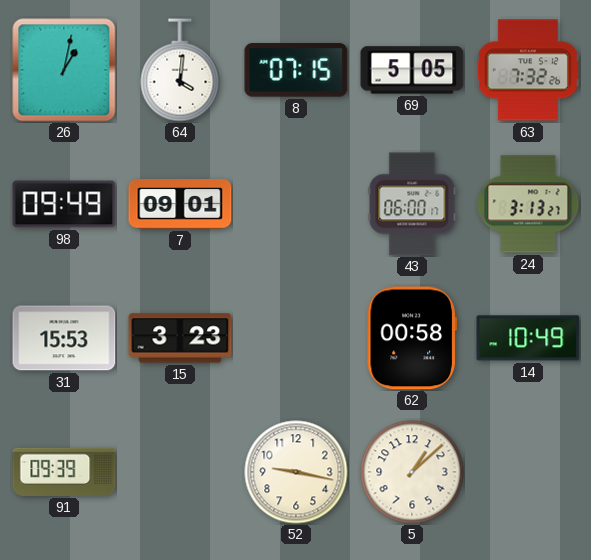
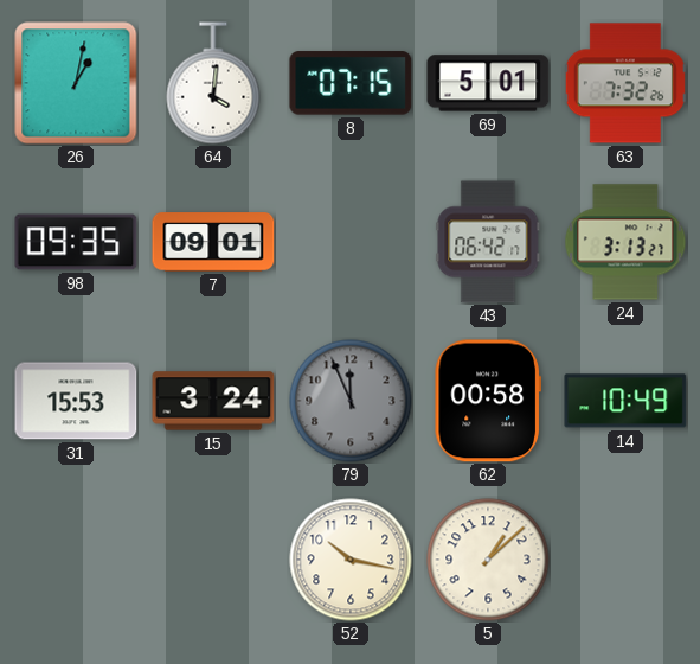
69: 5:05 -> 5:01 (488, 83)
98: 09:49 -> 09:35 (76, 242)
43: 06:00 -> 06:42 (488, 242)
15: 3:23 -> 3:24 (213, 401)
79: none -> 11:56 (351, 401)
91: 09:39 -> none (64, 472)
52: 9:17 -> 10:17 (351, 560)
